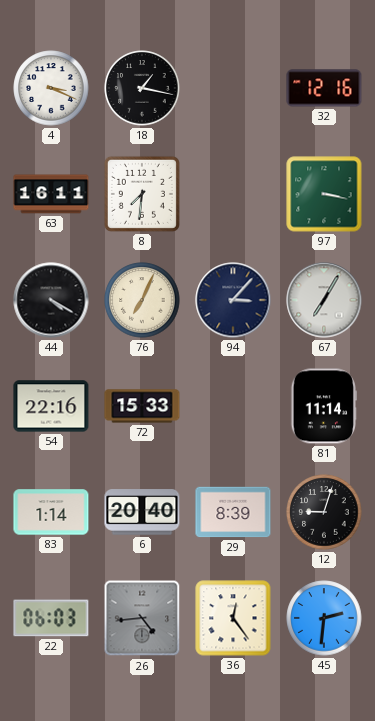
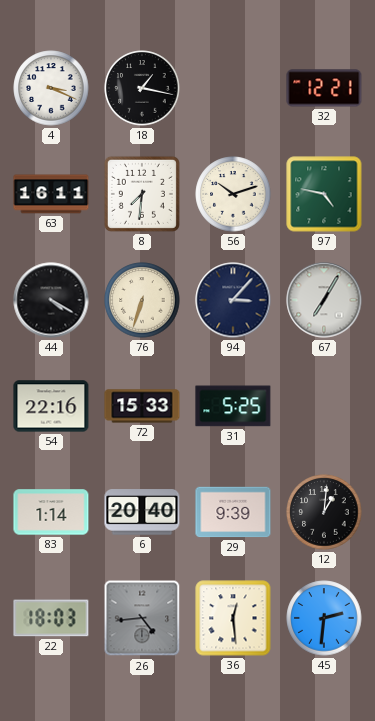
32: 12:16 -> 12:21 (324, 88)
56: none -> 10:12 (233, 194)
97: 3:17 -> 4:47 (324, 194)
76: 7:04 -> 6:33 (142, 300)
31: none -> 5:25 (233, 406)
81: 11:14 -> none (323, 406)
29: 8:39 -> 9:39 (233, 512)
12: 9:03 -> 1:01 (324, 512)
22: 06:03 -> 18:03 (51, 618)
36: 12:24 -> 12:29 (233, 618)
